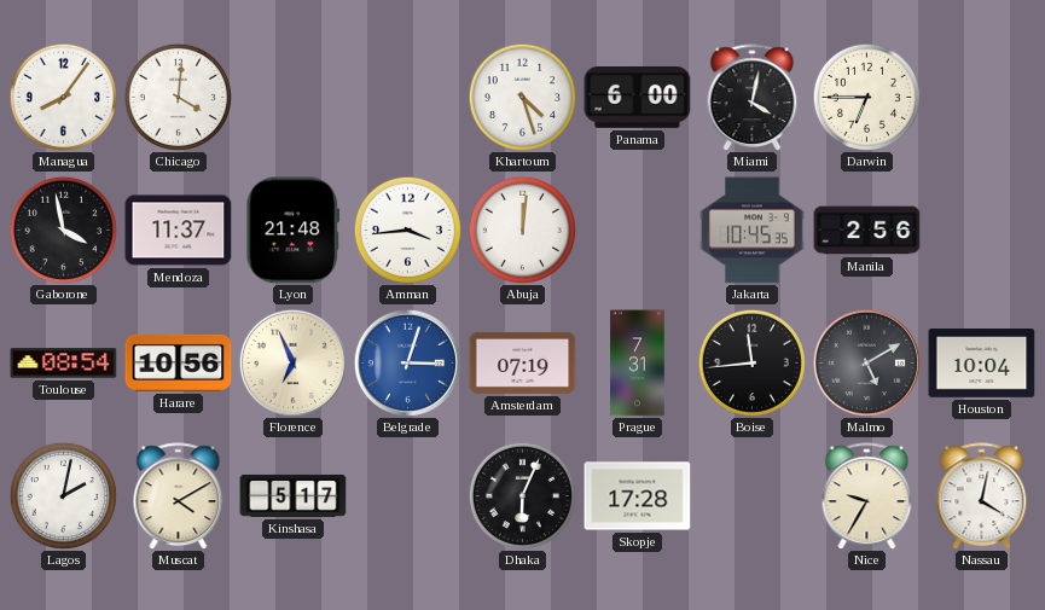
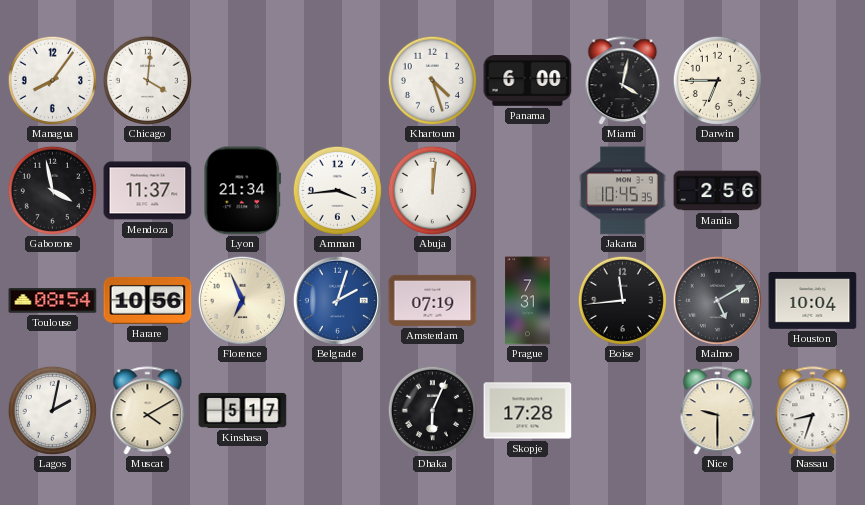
Lyon: 21:48 -> 21:34 (242, 191)
Belgrade: 3:03 -> 2:03 (337, 300)
Nice: 9:35 -> 9:30 (718, 411)
Nassau: 4:02 -> 8:33 (813, 411)
